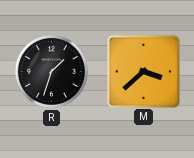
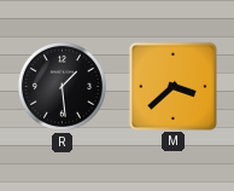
R: 1:33 -> 1:29 (62, 86)
